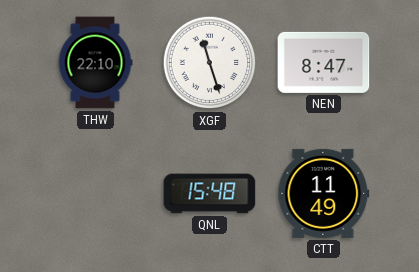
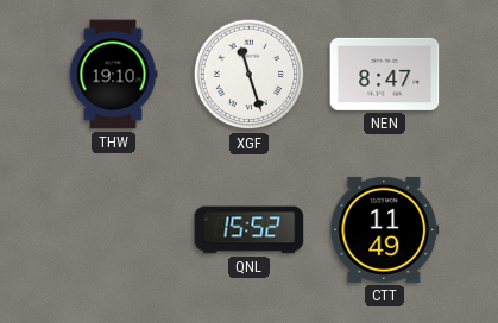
THW: 22:10 -> 19:10 (113, 75)
QNL: 15:48 -> 15:52 (250, 230)
